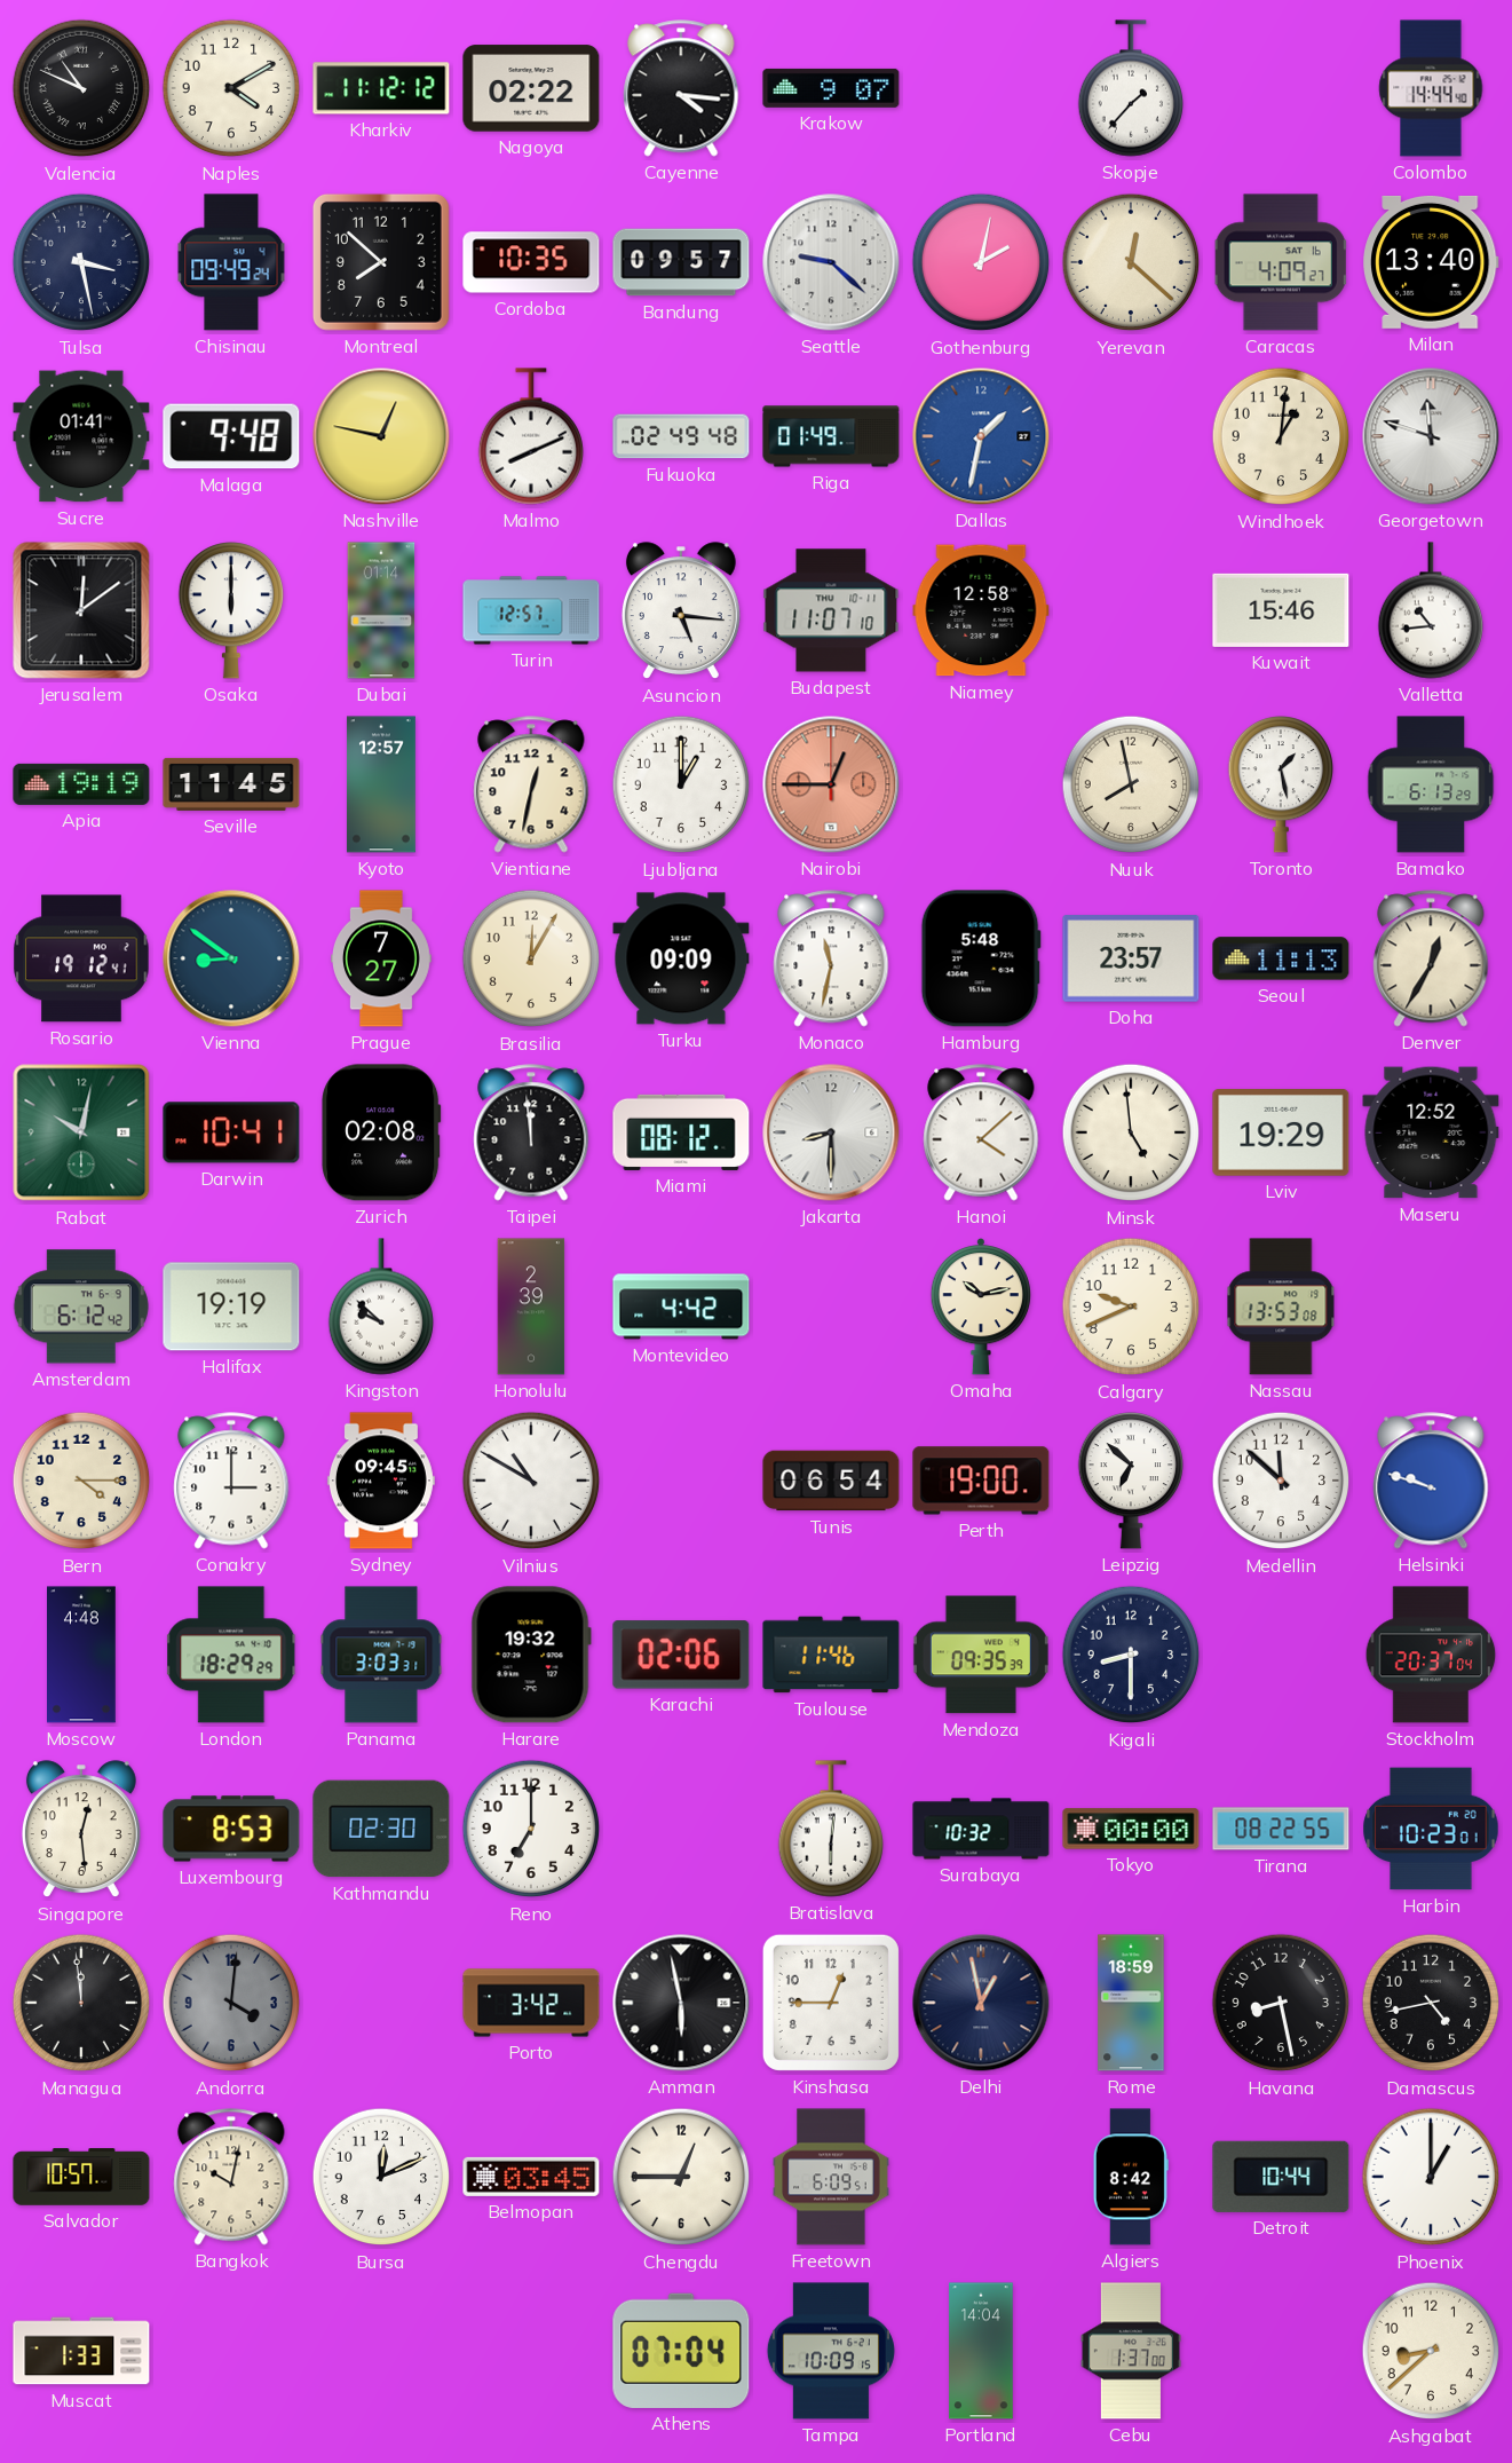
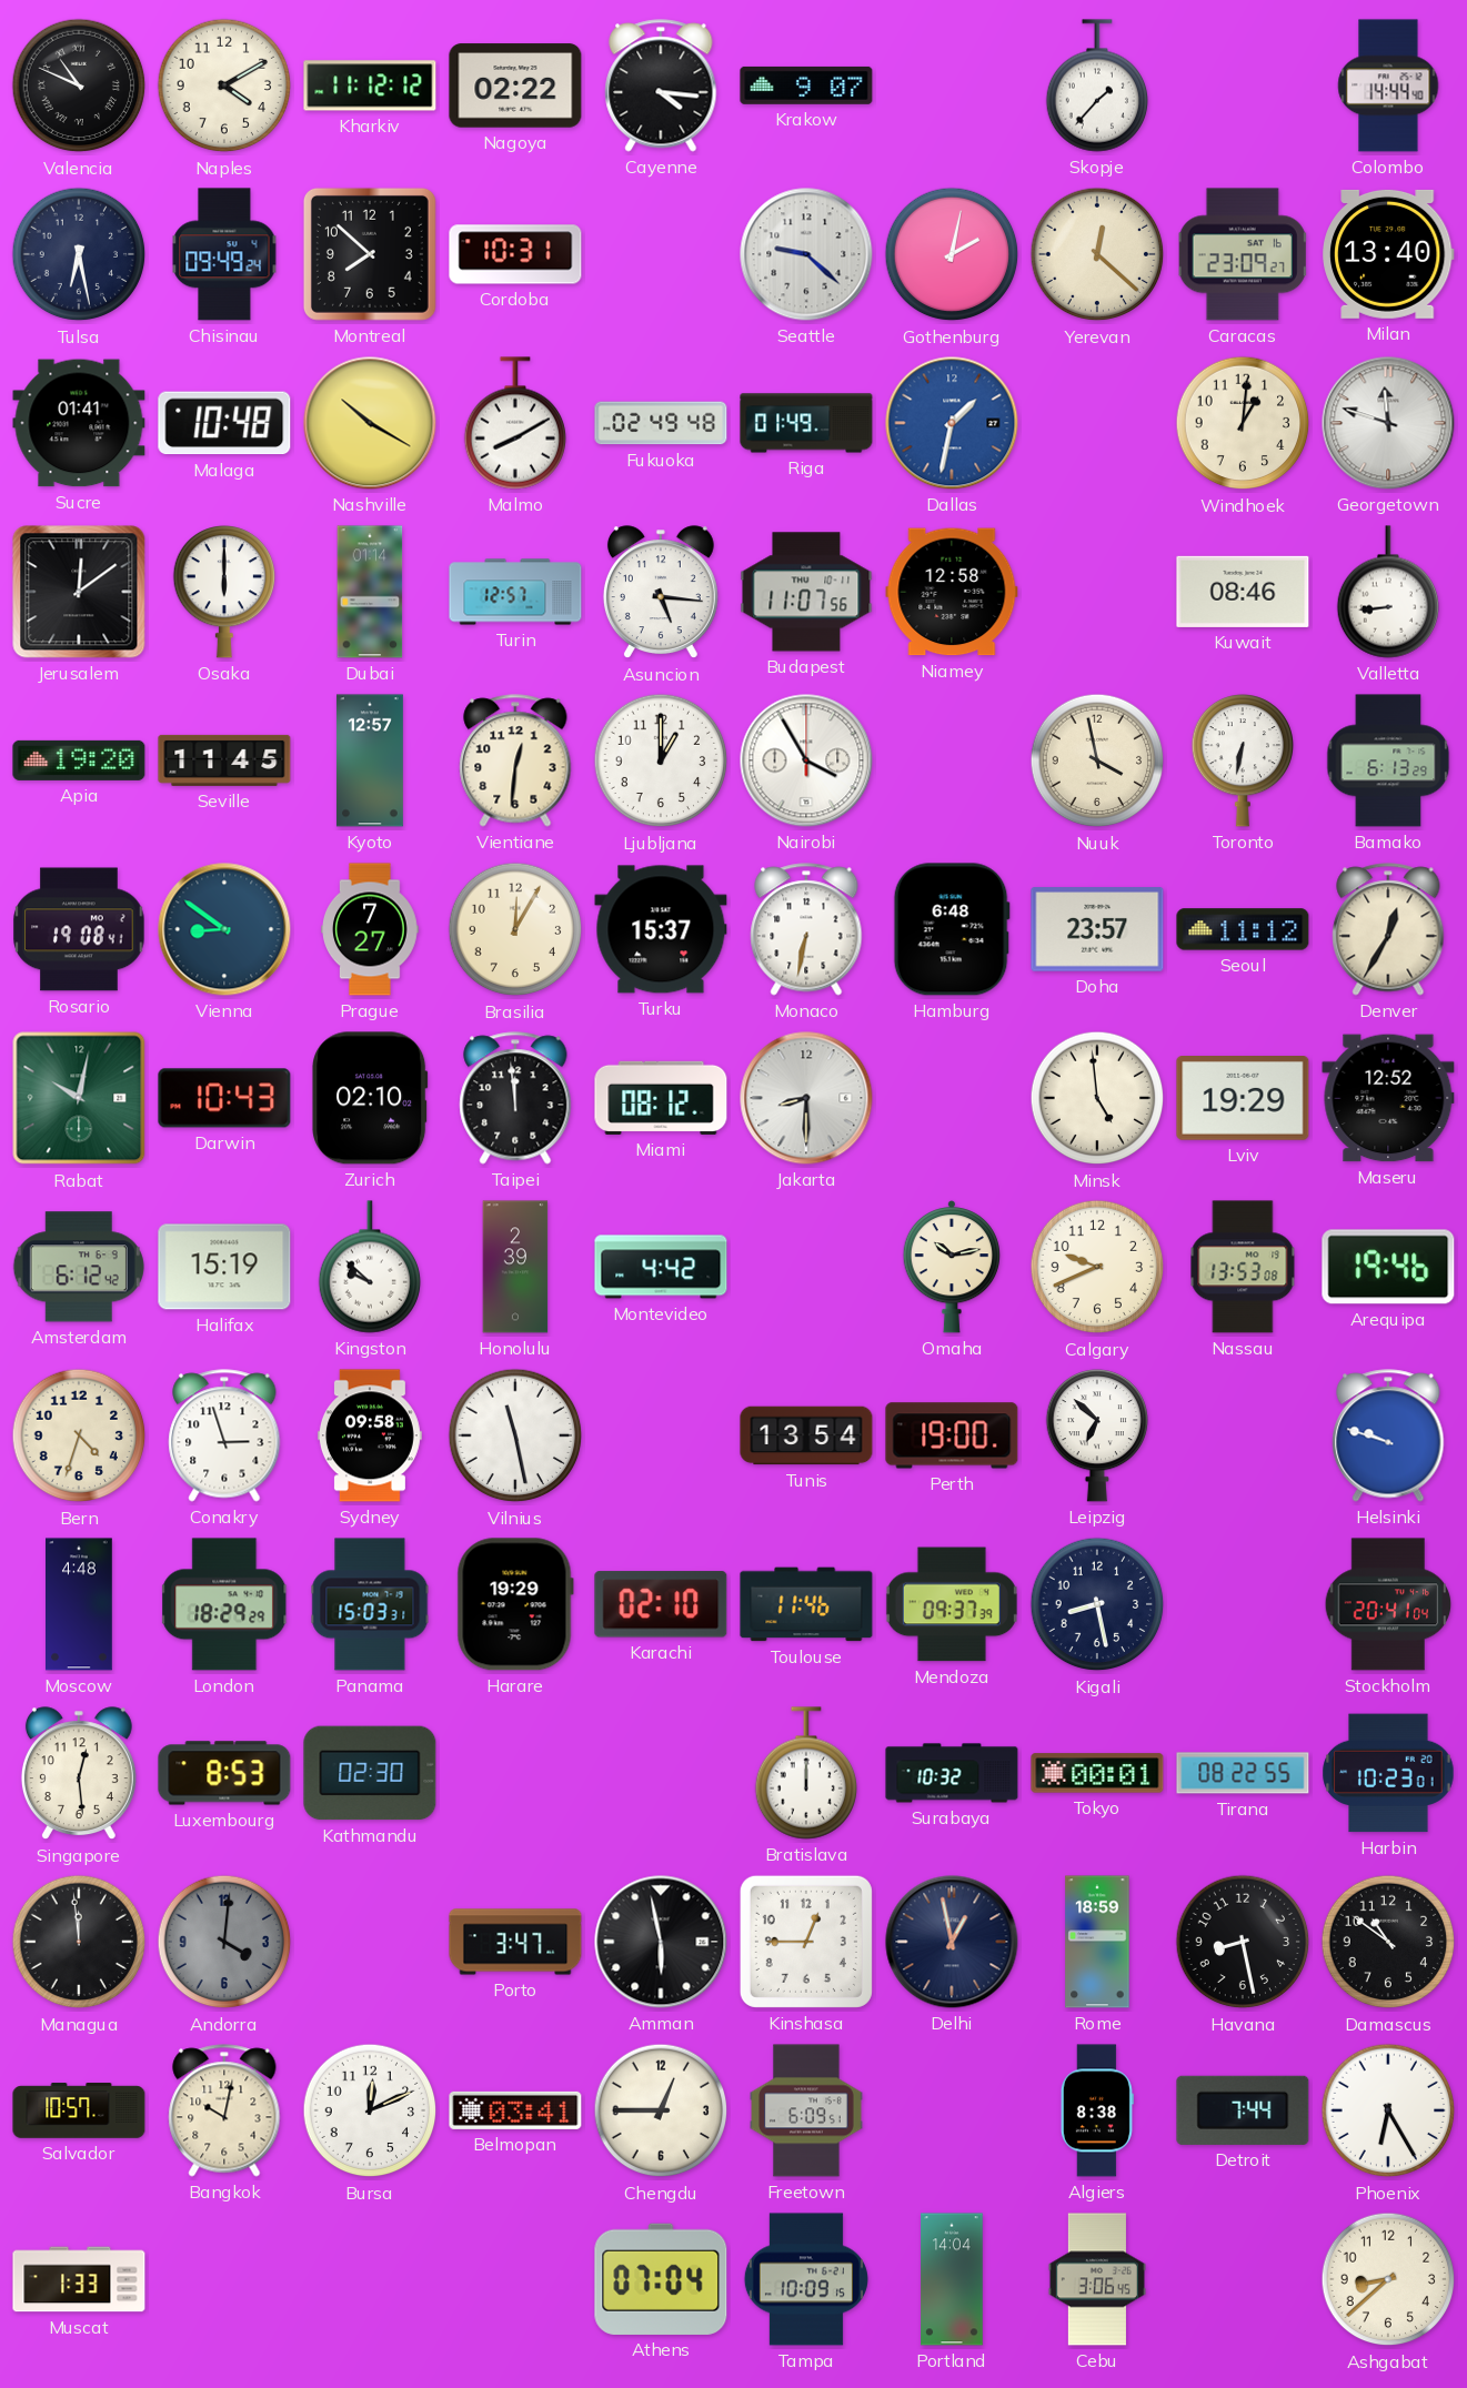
Tulsa: 3:28 -> 6:28 (79, 254)
Cordoba: 10:35 -> 10:31 (515, 254)
Bandung: 09:57 -> none (681, 262)
Caracas: 4:09 -> 23:09 (1243, 254)
Malaga: 9:48 -> 10:48 (224, 423)
Nashville: 12:47 -> 10:20 (370, 423)
Malmo: 8:11 -> 8:10 (514, 423)
Budapest: 11:07:10 -> 11:07:56 (806, 592)
Kuwait: 15:46 -> 08:46 (1243, 592)
Valletta: 10:44 -> 8:44 (1387, 592)
Apia: 19:19 -> 19:20 (79, 760)
Vientiane: 12:32 -> 12:31 (515, 760)
Nairobi: 12:45 -> 3:55 (806, 760)
Nairobi dial: salmon -> white (806, 760)
Nuuk: 7:58 -> 3:58 (1097, 760)
Toronto: 1:28 -> 6:32 (1242, 760)
Rosario: 19:12 -> 19:08 (79, 929)
Turku: 09:09 -> 15:37 (661, 929)
Monaco: 11:32 -> 6:32 (806, 929)
Hamburg: 5:48 -> 6:48 (952, 929)
Seoul: 11:13 -> 11:12 (1243, 929)
Darwin: 10:41 -> 10:43 (224, 1098)
Zurich: 02:08 -> 02:10 (370, 1098)
Hanoi: 4:08 -> none (981, 1132)
Halifax: 19:19 -> 15:19 (224, 1267)
Arequipa: none -> 19:46 (1388, 1267)
Bern: 4:15 -> 4:33 (79, 1435)
Conakry: 3:00 -> 2:57 (224, 1435)
Sydney: 09:45 -> 09:58 (370, 1435)
Vilnius: 10:50 -> 11:28 (515, 1435)
Tunis: 06:54 -> 13:54 (806, 1435)
Medellin: 11:52 -> none (1281, 1481)
Panama: 3:03 -> 15:03 (370, 1604)
Harare: 19:32 -> 19:29 (515, 1604)
Karachi: 02:06 -> 02:10 (661, 1604)
Mendoza: 09:35 -> 09:37 (952, 1604)
Kigali: 8:30 -> 8:28 (1097, 1604)
Stockholm: 20:37 -> 20:41 (1388, 1604)
Reno: 7:00 -> none (531, 1829)
Bratislava: 6:01 -> 12:00 (805, 1773)
Tokyo: 00:00 -> 00:01 (1097, 1773)
Porto: 3:42 -> 3:47 (515, 1942)
Damascus: 4:43 -> 10:51 (1388, 1942)
Belmopan: 03:45 -> 03:41 (515, 2110)
Algiers: 8:42 -> 8:38 (1097, 2110)
Detroit: 10:44 -> 7:44 (1243, 2110)
Phoenix: 1:00 -> 6:25 (1388, 2110)
Cebu: 1:37 -> 3:06 (1097, 2279)
